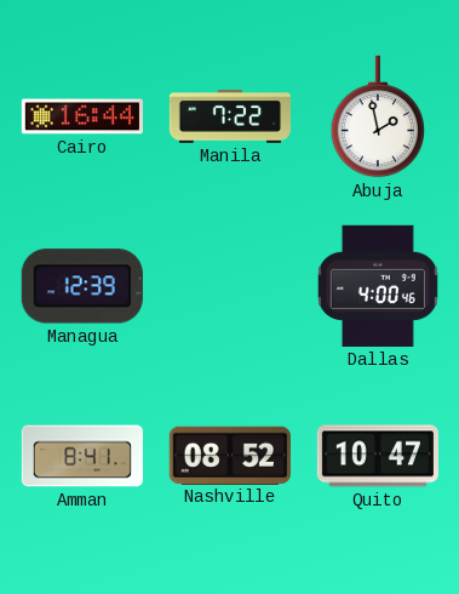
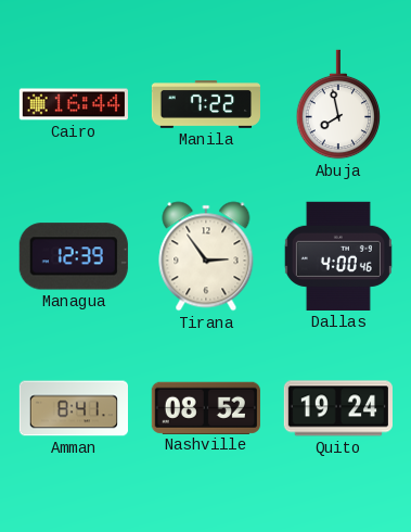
Abuja: 1:58 -> 7:58 (338, 104)
Tirana: none -> 2:54 (206, 256)
Quito: 10:47 -> 19:24 (338, 408)
